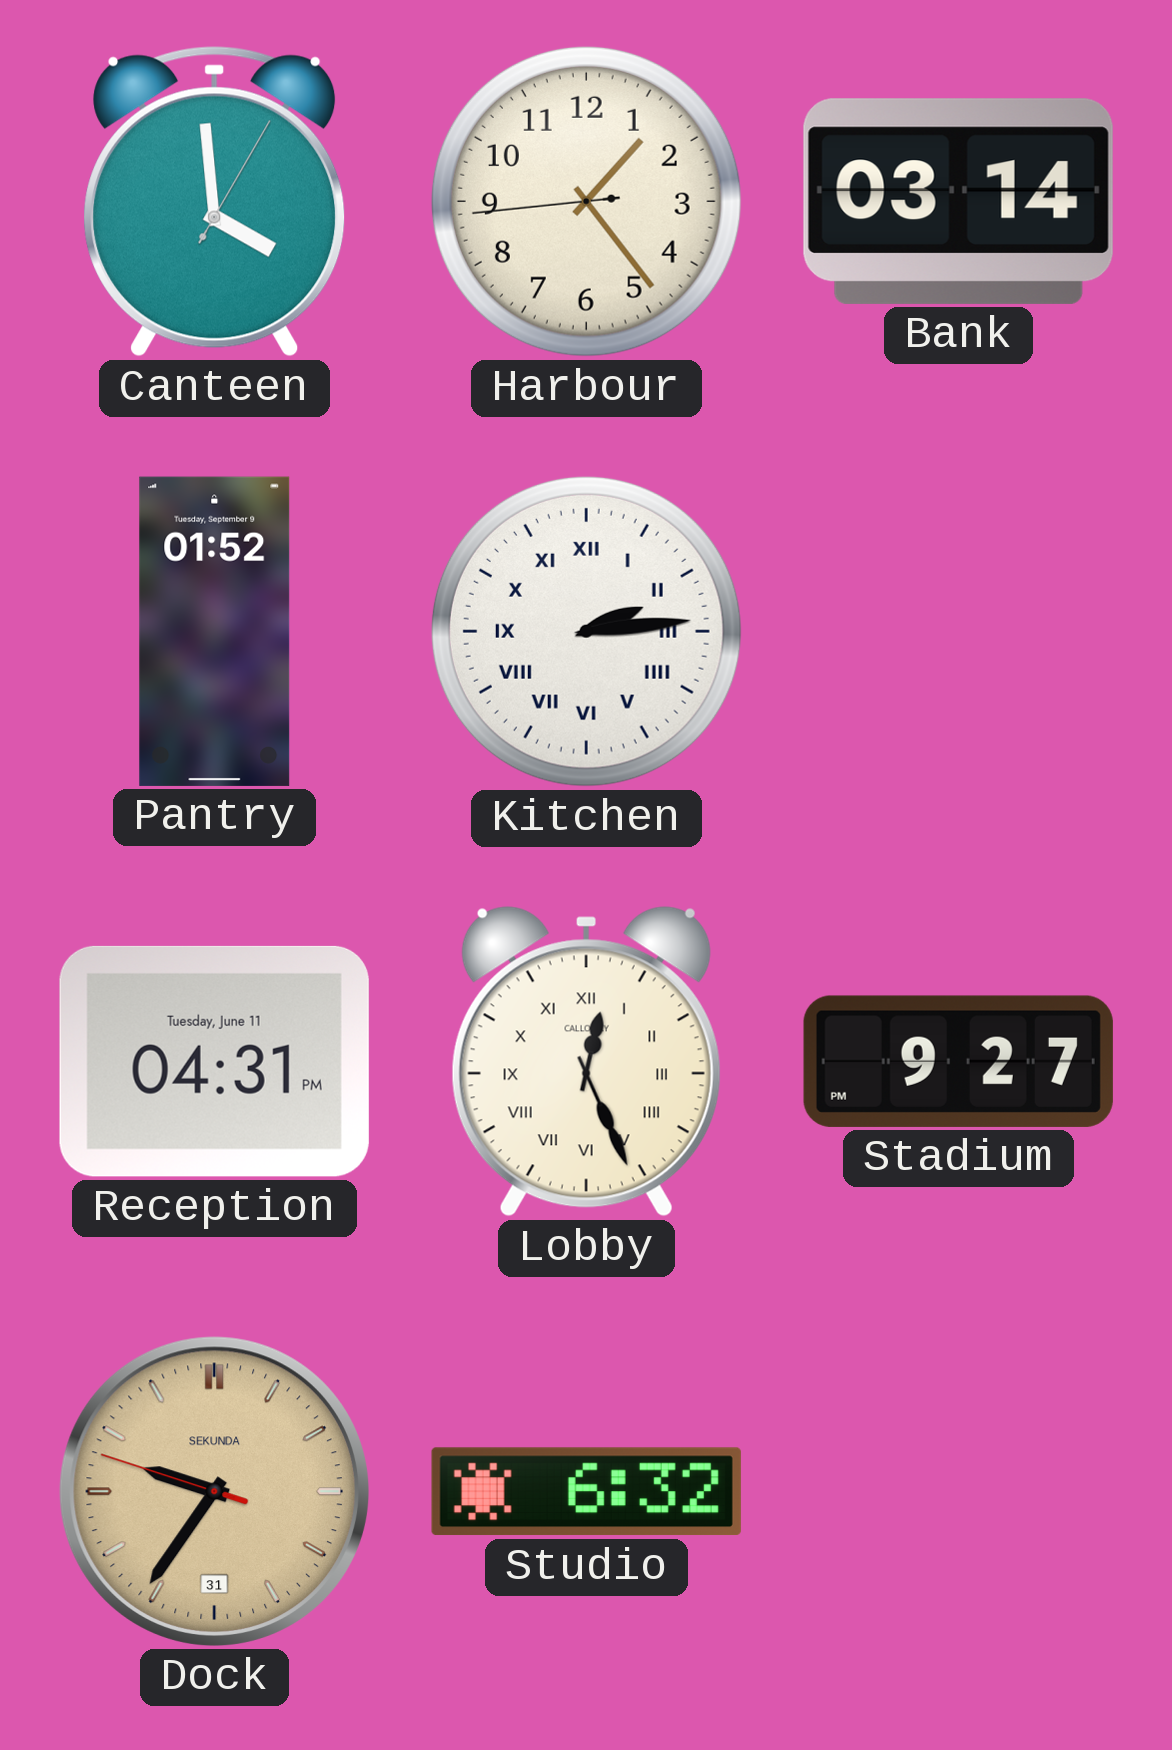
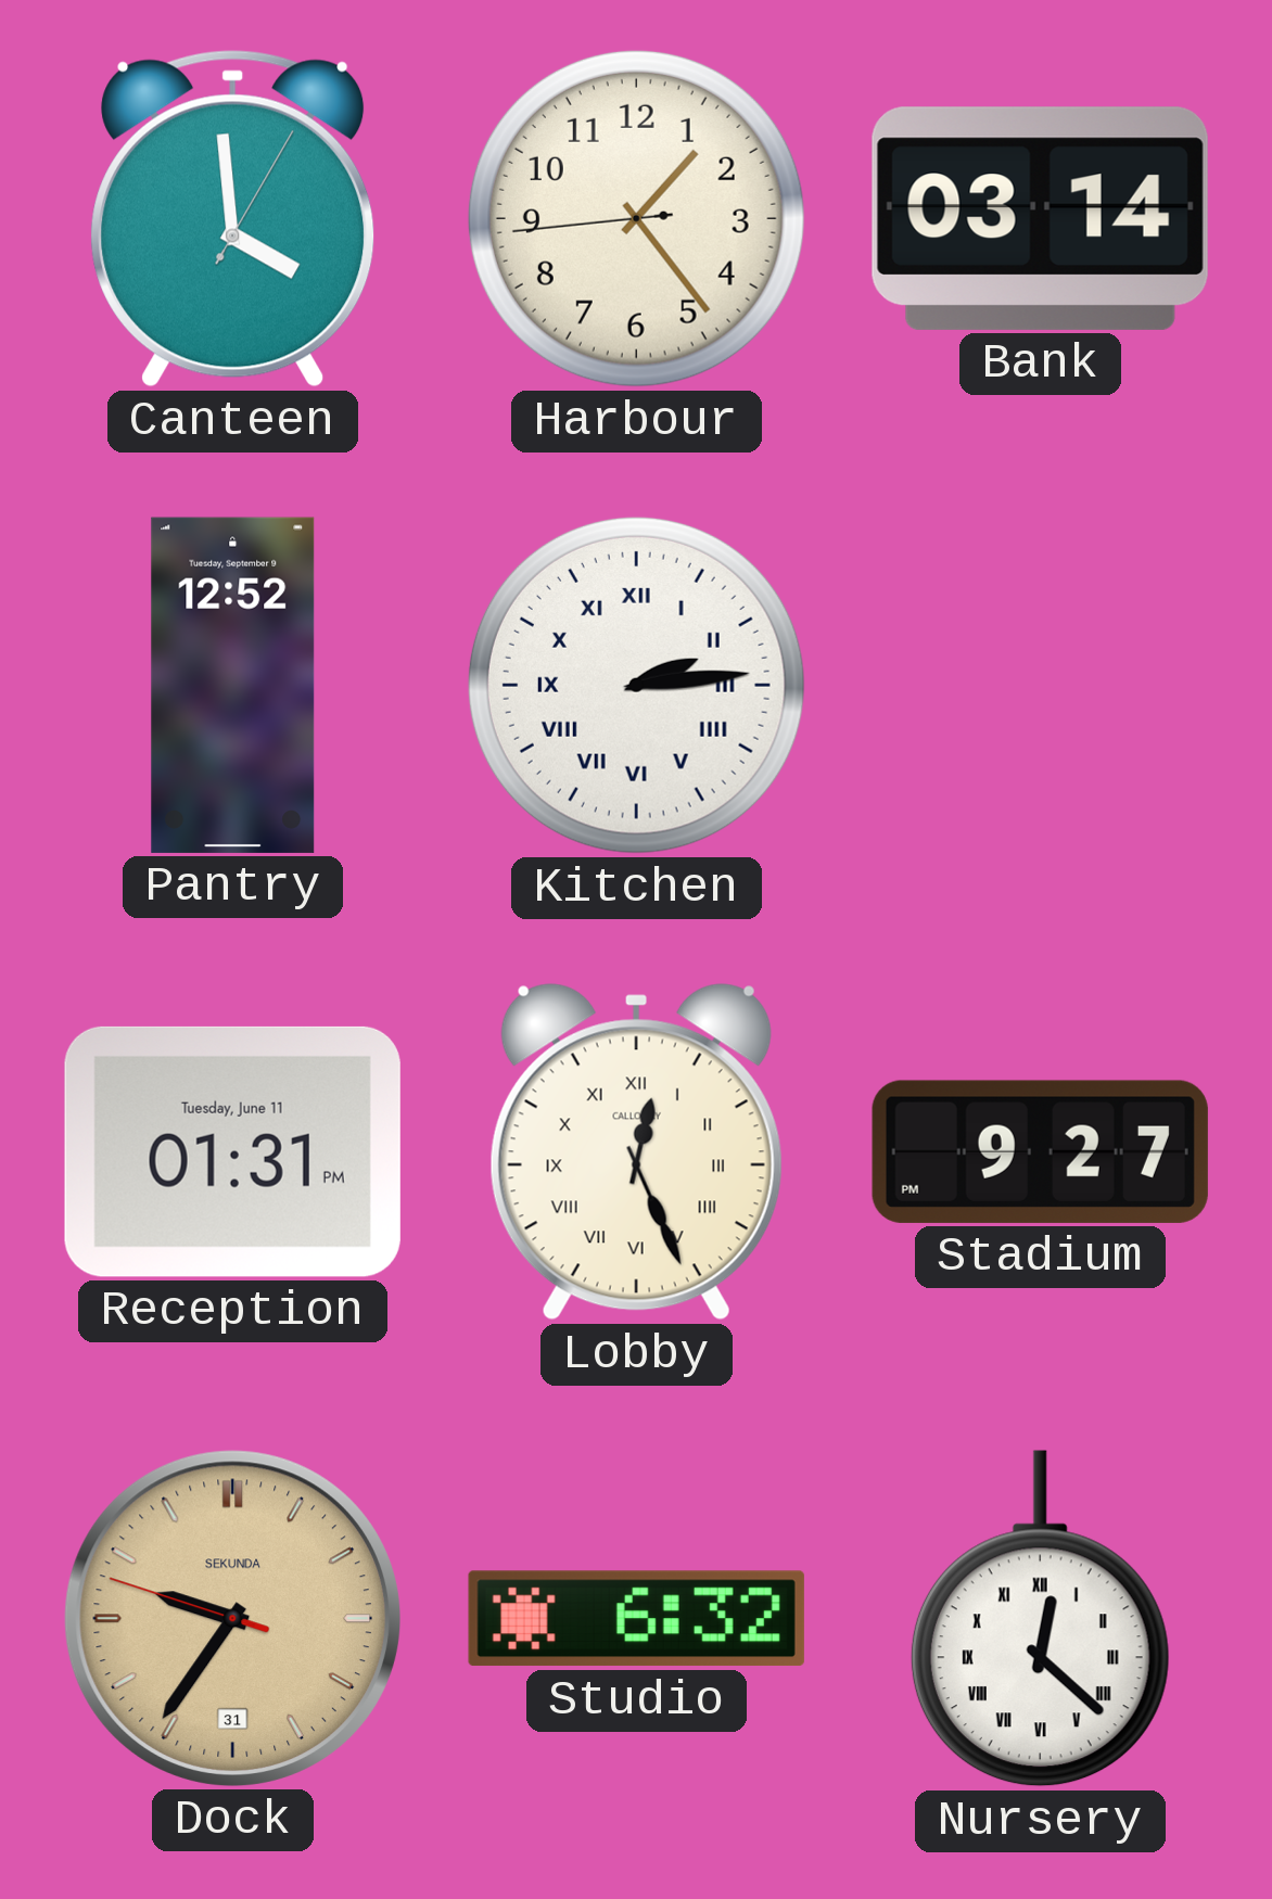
Pantry: 01:52 -> 12:52 (233, 685)
Reception: 04:31 -> 01:31 (232, 1151)
Nursery: none -> 12:22 (1040, 1619)
